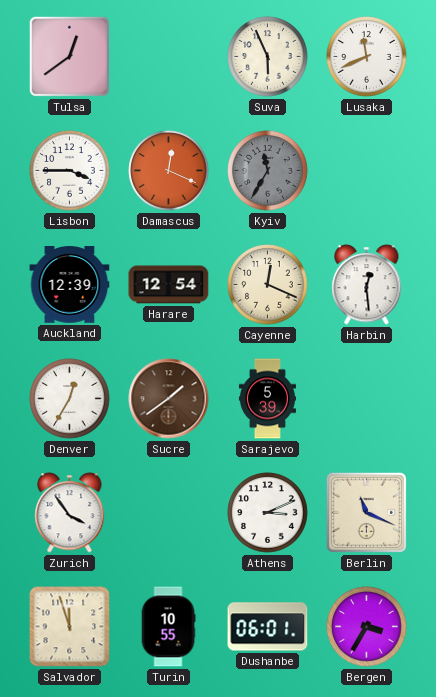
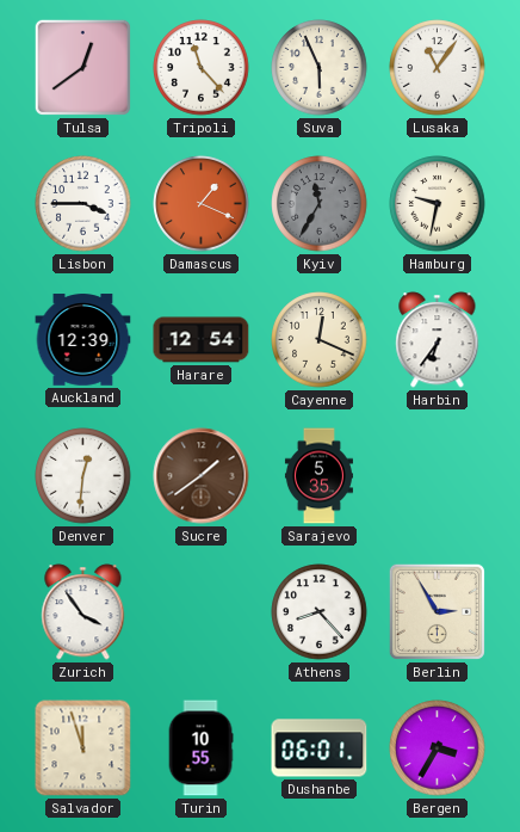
Tripoli: none -> 11:23 (202, 68)
Lusaka: 11:41 -> 11:06 (438, 68)
Damascus: 12:19 -> 1:19 (202, 204)
Hamburg: none -> 9:32 (438, 204)
Harbin: 12:29 -> 6:36 (438, 340)
Denver: 12:35 -> 12:31 (83, 476)
Sarajevo: 5:39 -> 5:35 (318, 476)
Athens: 3:11 -> 8:23 (320, 612)
Berlin: 11:19 -> 2:55 (437, 611)
